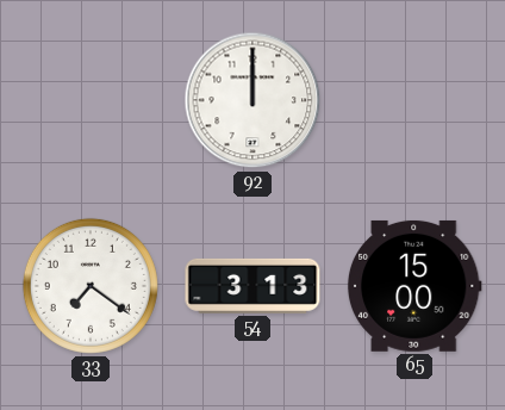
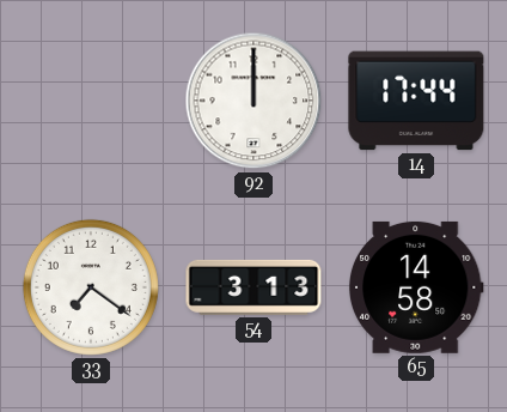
14: none -> 17:44 (416, 101)
65: 15:00 -> 14:58 (416, 287)
